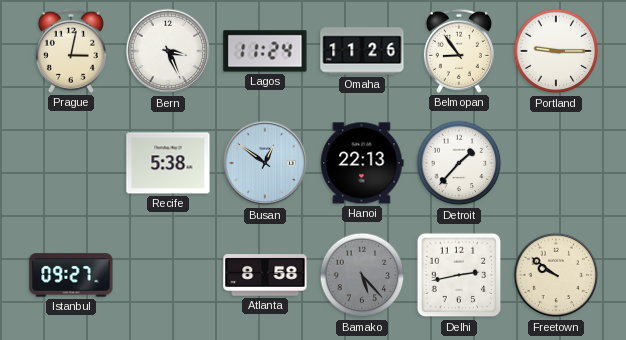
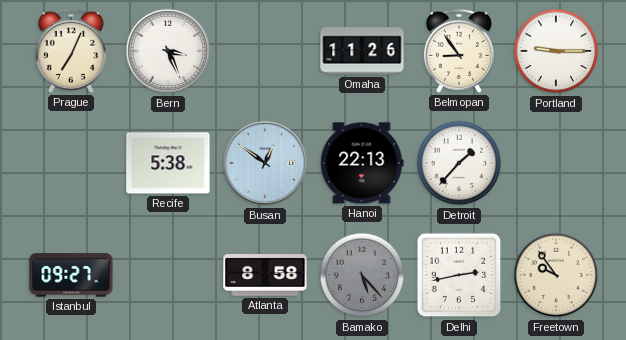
Prague: 3:02 -> 7:04 (71, 51)
Lagos: 11:24 -> none (265, 51)
Freetown: 9:51 -> 9:54 (556, 275)
